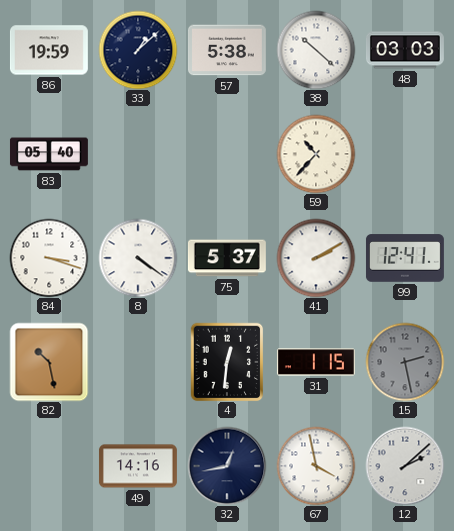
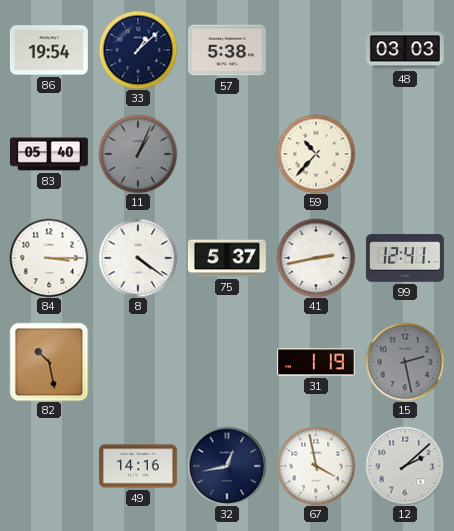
86: 19:59 -> 19:54 (49, 50)
38: 10:22 -> none (316, 50)
11: none -> 1:04 (138, 154)
84: 3:18 -> 3:15 (49, 258)
41: 2:10 -> 2:43 (316, 258)
4: 12:31 -> none (227, 362)
31: 1:15 -> 1:19 (316, 362)
